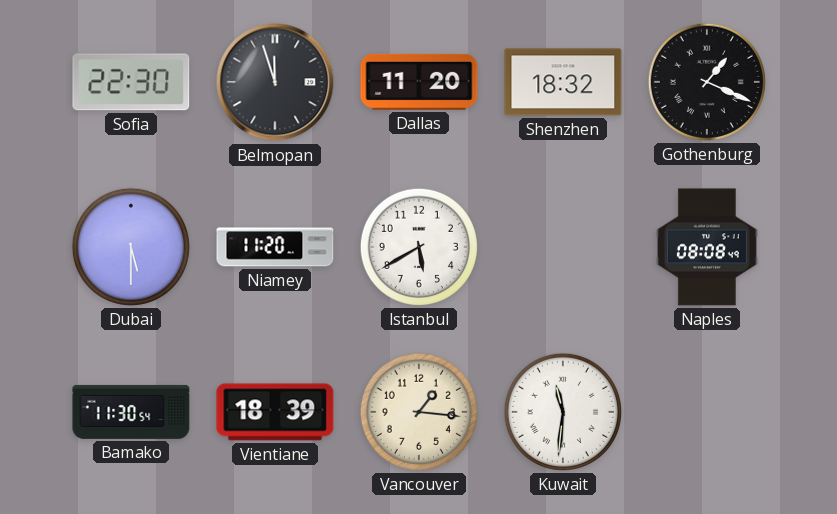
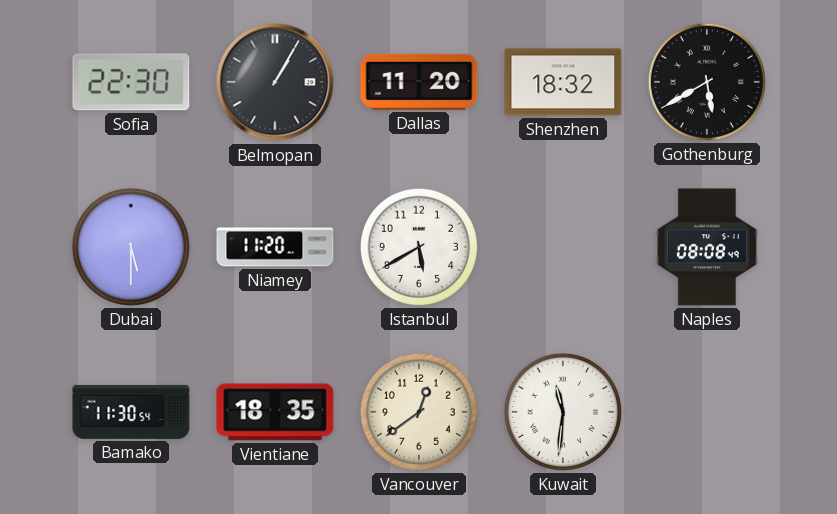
Belmopan: 11:57 -> 1:05 (275, 82)
Gothenburg: 1:19 -> 5:40 (707, 82)
Vientiane: 18:39 -> 18:35 (275, 412)
Vancouver: 1:16 -> 12:39 (419, 412)
